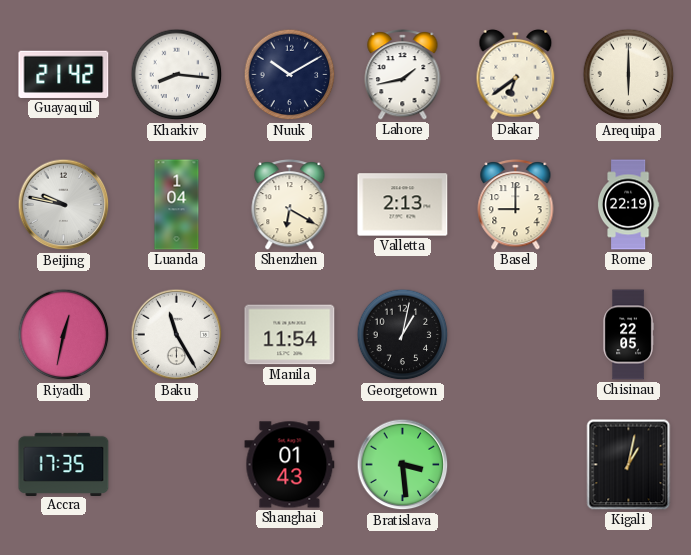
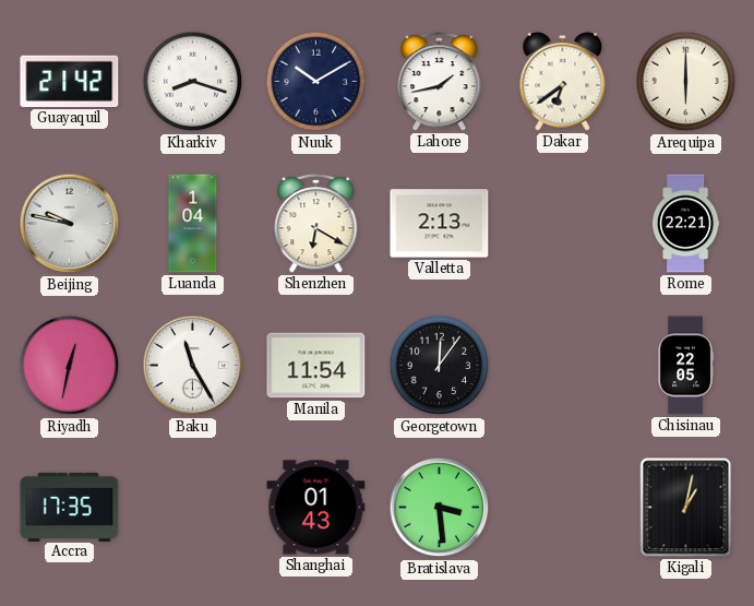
Kharkiv: 8:16 -> 8:18 (193, 82)
Basel: 9:00 -> none (516, 205)
Rome: 22:19 -> 22:21 (685, 224)
Georgetown: 1:02 -> 12:06 (440, 366)
